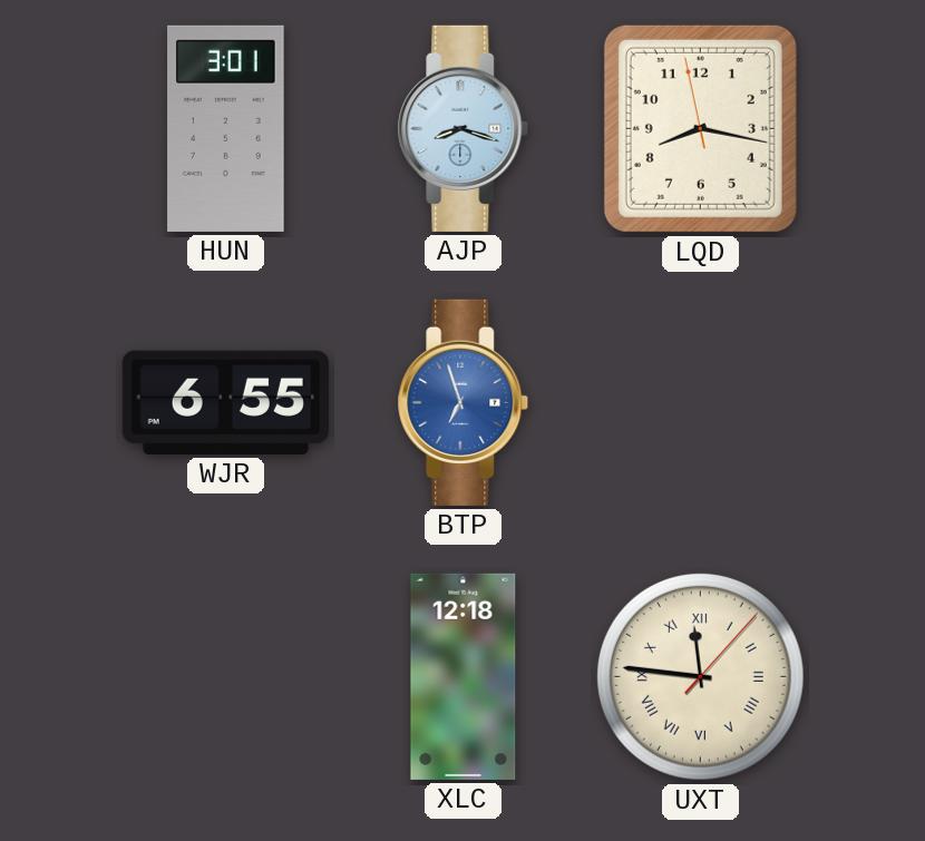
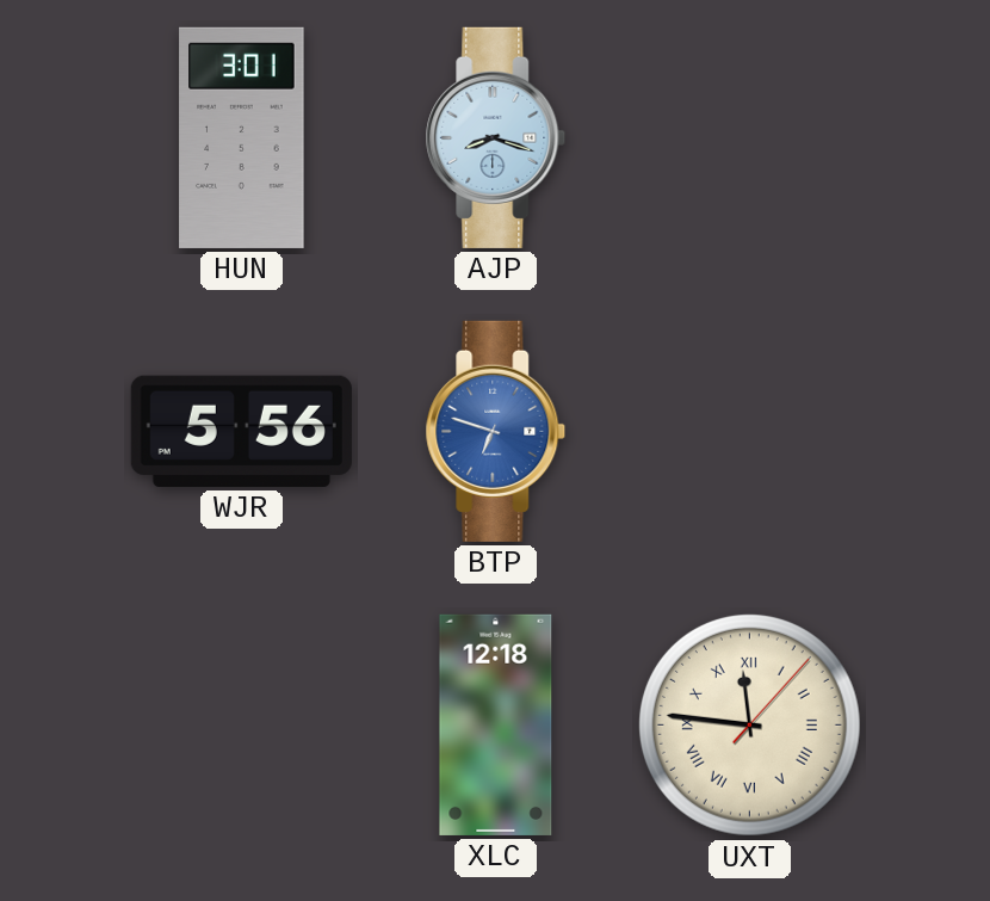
LQD: 8:16 -> none (700, 128)
WJR: 6:55 -> 5:56 (241, 431)
BTP: 6:57 -> 6:48 (496, 431)
